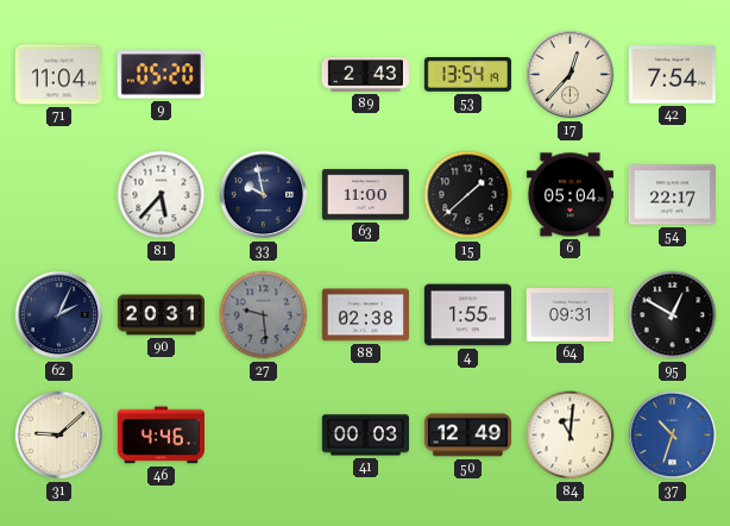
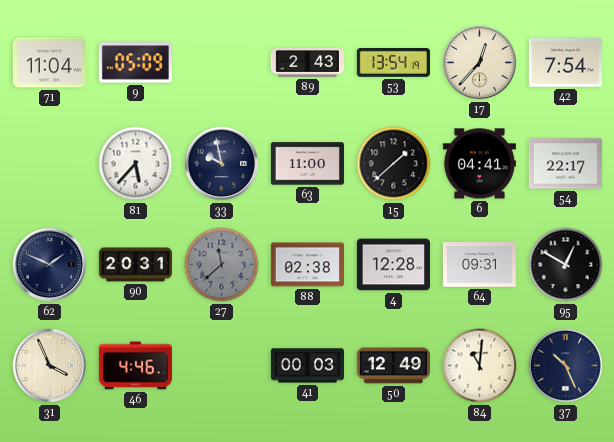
9: 05:20 -> 05:09 (135, 63)
6: 05:04 -> 04:41 (479, 164)
62: 2:04 -> 1:49 (50, 265)
27: 9:29 -> 11:38 (222, 265)
4: 1:55 -> 12:28 (393, 265)
31: 9:08 -> 3:56 (50, 366)
37: 10:33 -> 10:26 (566, 366)
37 dial: blue -> navy (566, 366)
